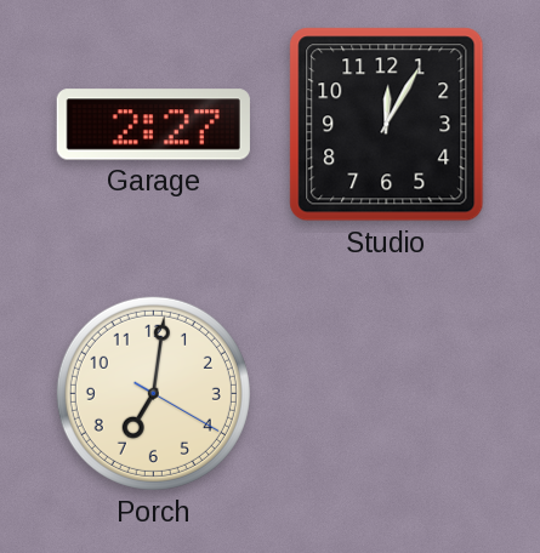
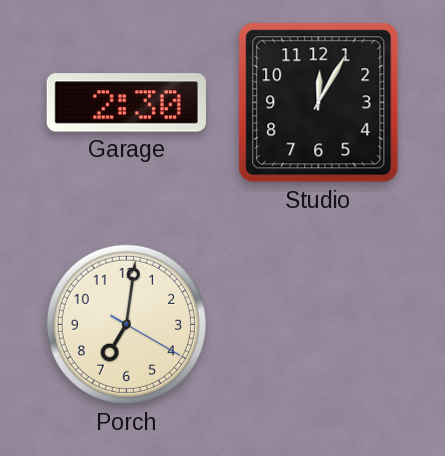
Garage: 2:27 -> 2:30 (126, 103)
